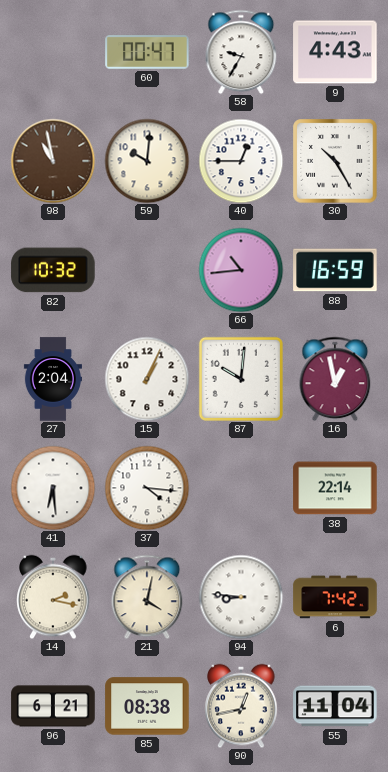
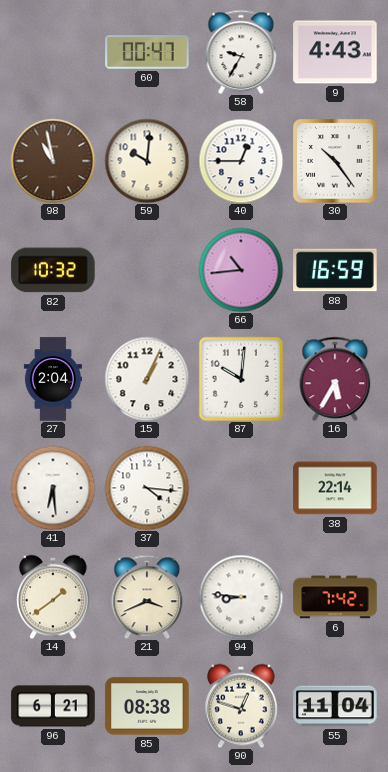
30: 10:25 -> 10:24 (335, 161)
16: 12:58 -> 5:35 (335, 379)
14: 2:17 -> 1:39 (53, 597)
21: 4:02 -> 3:41 (147, 597)
90: 12:43 -> 12:48 (241, 706)
